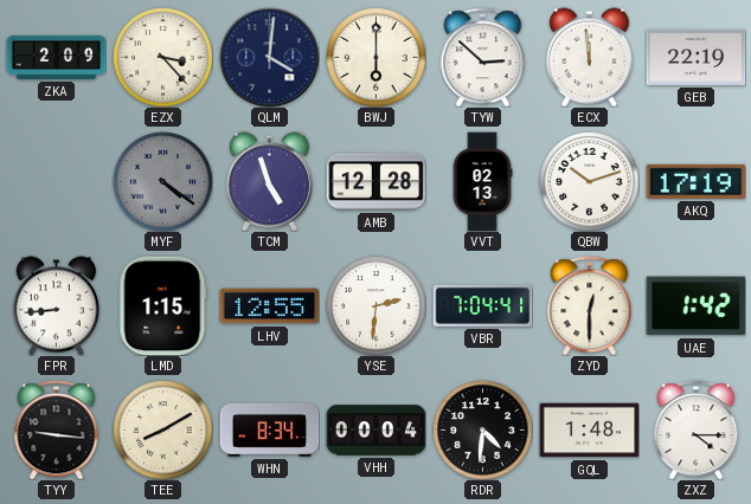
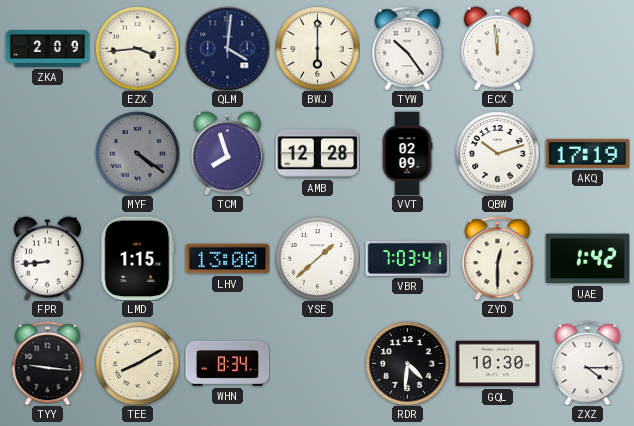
EZX: 3:23 -> 3:44 (137, 48)
TYW: 2:52 -> 10:24 (408, 48)
GEB: 22:19 -> none (695, 57)
TCM: 4:57 -> 7:57 (227, 153)
VVT: 02:13 -> 02:09 (407, 153)
LHV: 12:55 -> 13:00 (227, 259)
YSE: 2:31 -> 1:38 (317, 258)
VBR: 7:04 -> 7:03 (407, 258)
VHH: 00:04 -> none (375, 431)
GQL: 1:48 -> 10:30 (497, 364)
